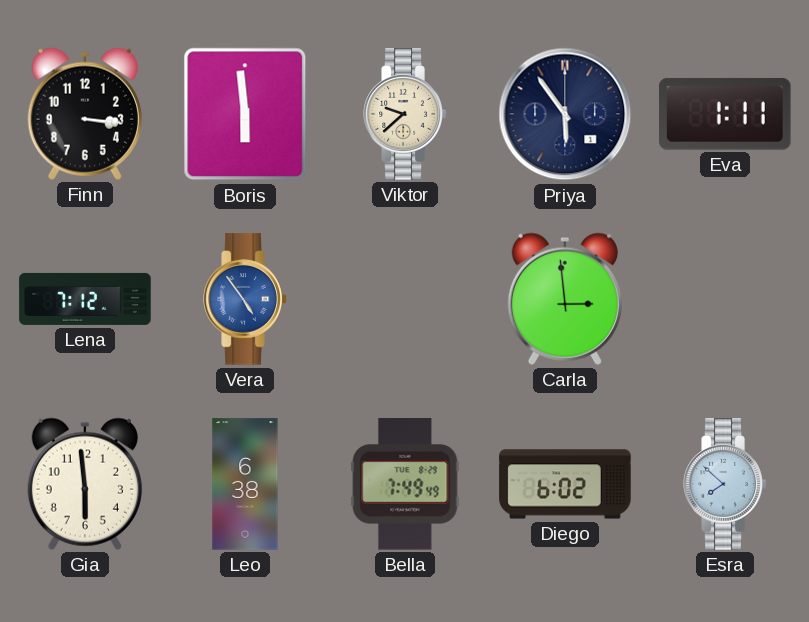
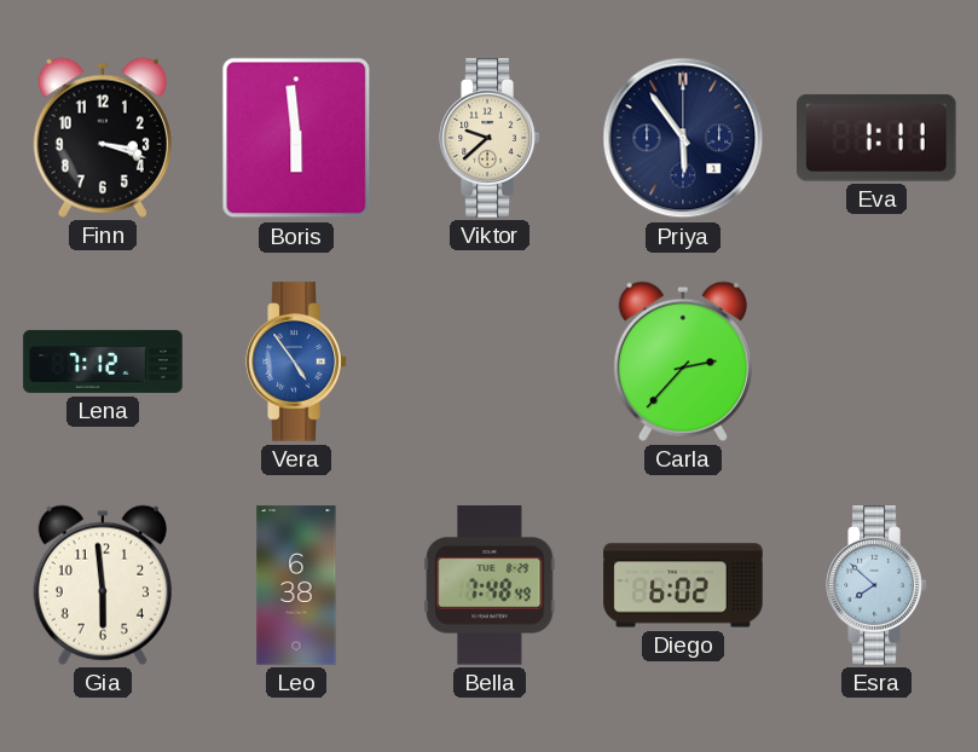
Finn: 3:16 -> 3:18 (103, 138)
Carla: 2:59 -> 2:37 (683, 361)
Bella: 7:49 -> 7:48 (490, 585)
